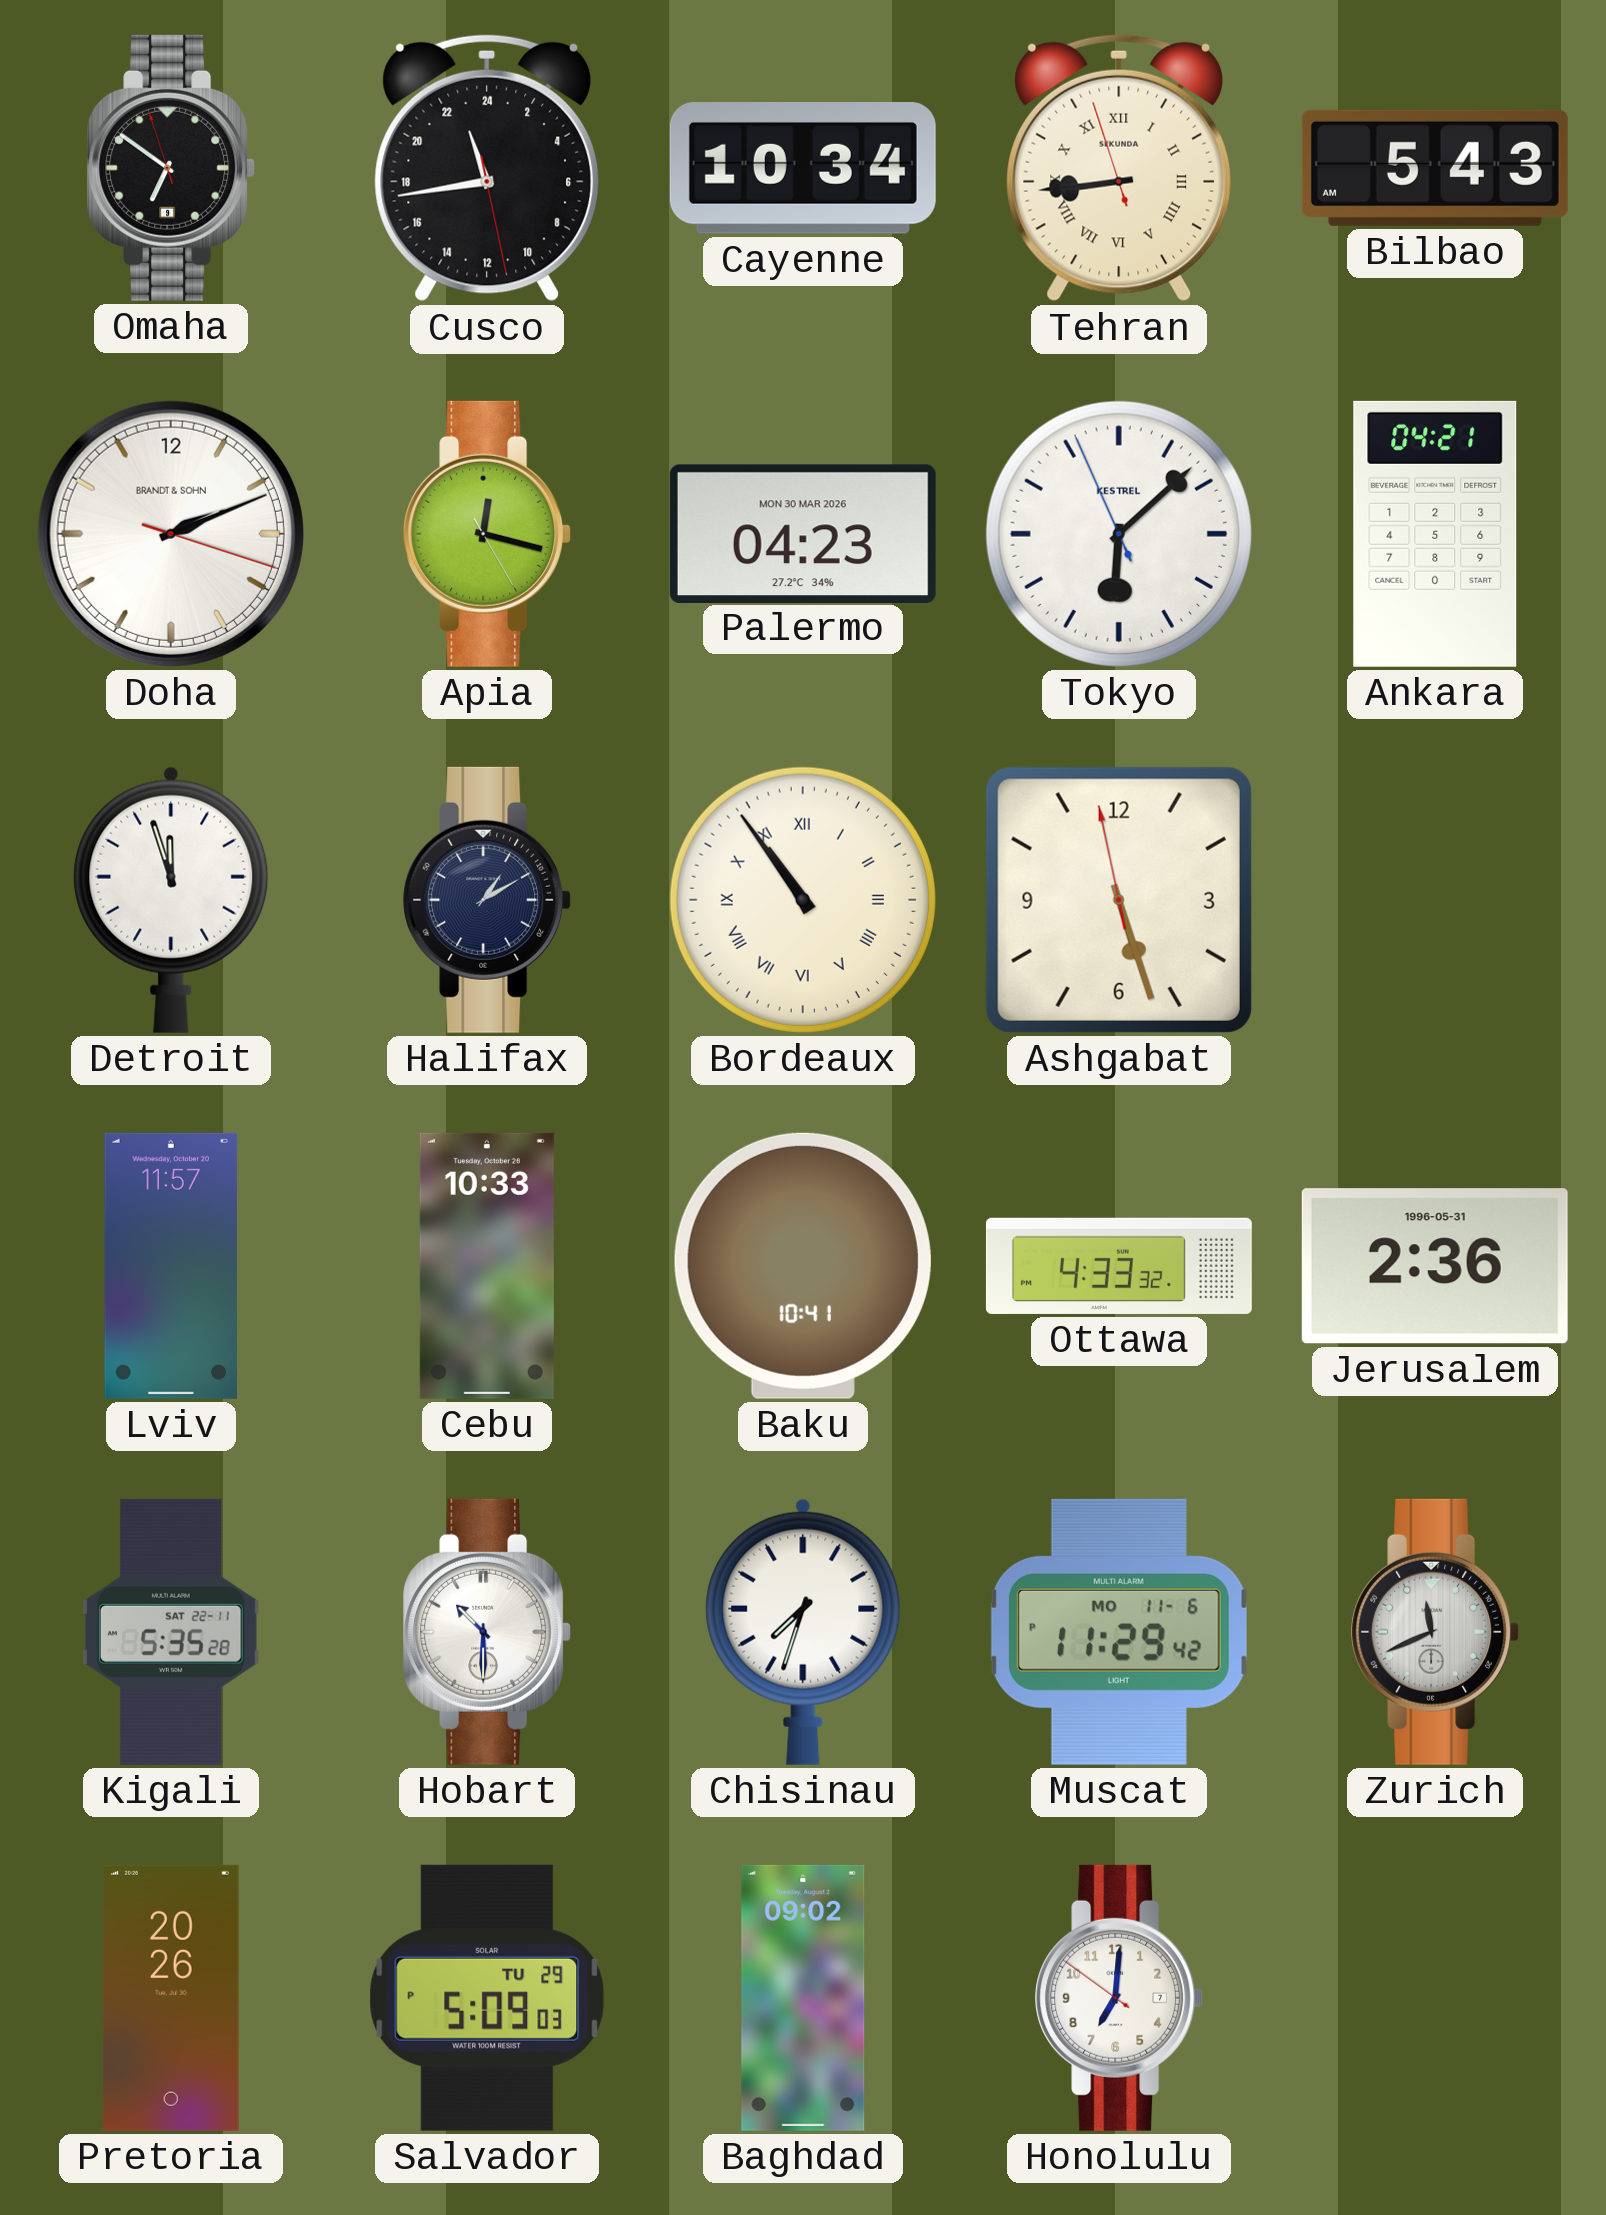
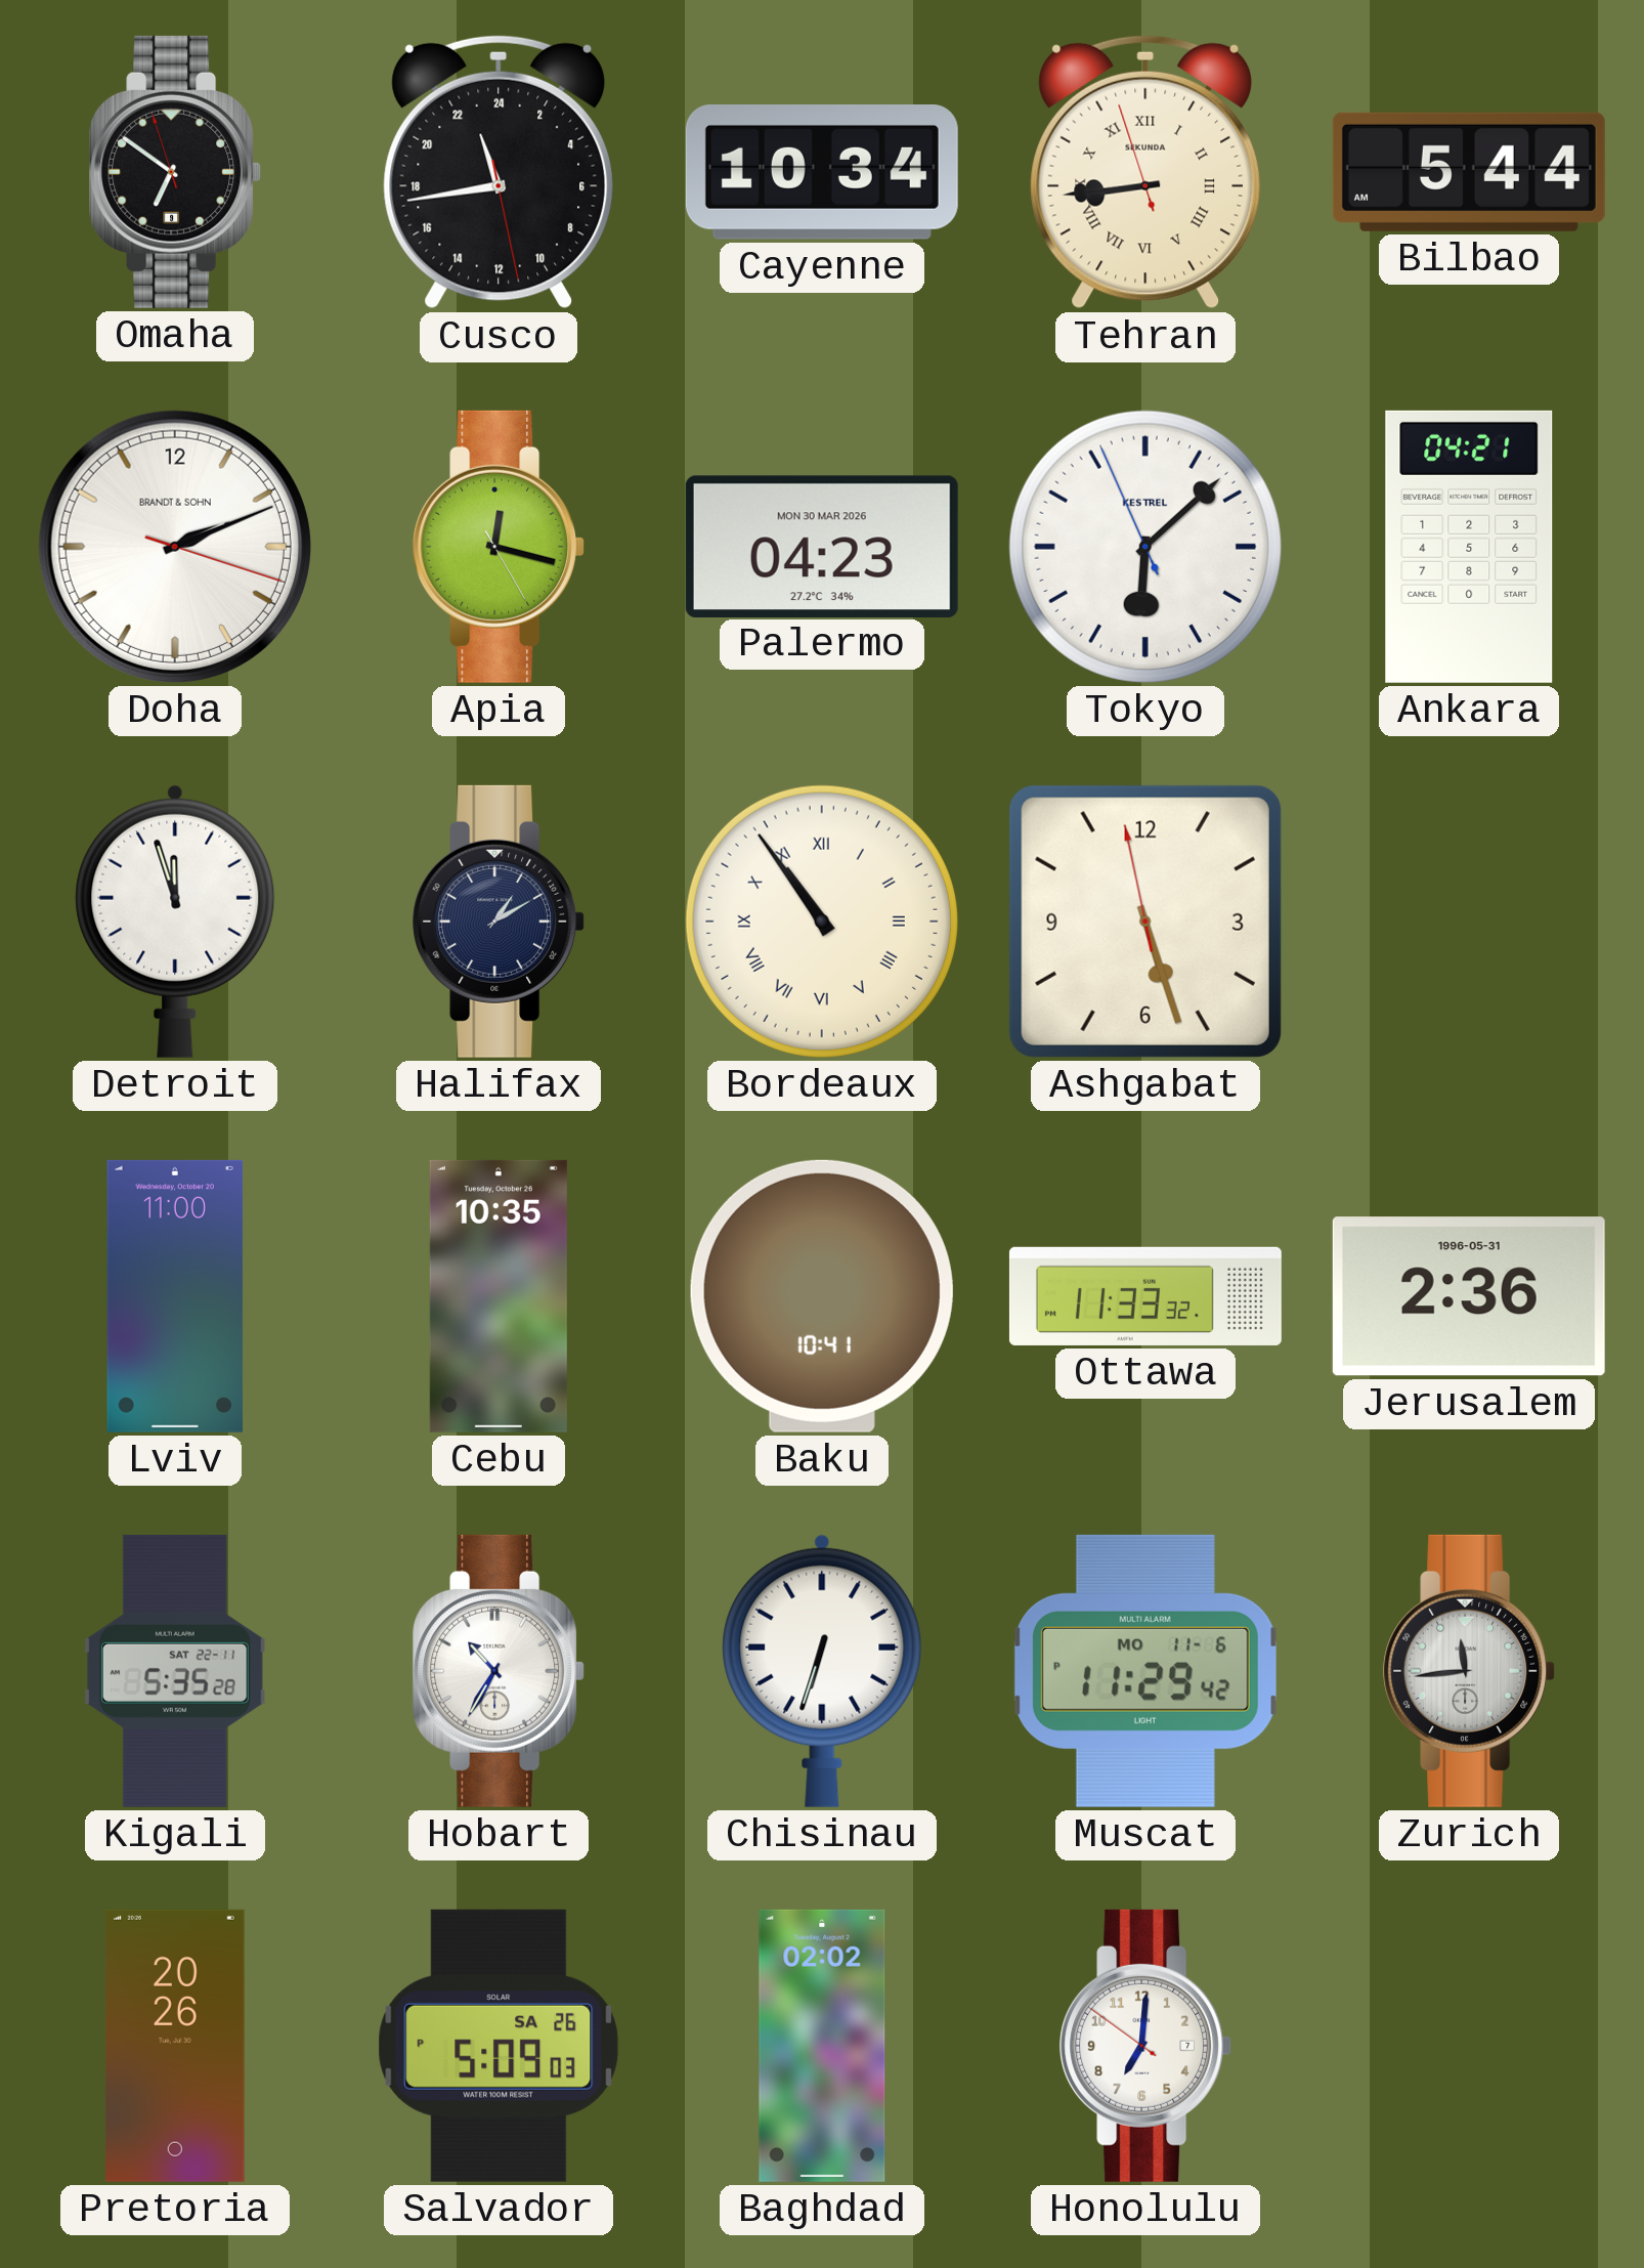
Bilbao: 5:43 -> 5:44 (1469, 172)
Lviv: 11:57 -> 11:00 (175, 1296)
Cebu: 10:33 -> 10:35 (499, 1296)
Ottawa: 4:33 -> 11:33 (1145, 1296)
Hobart: 10:30 -> 10:35 (499, 1671)
Chisinau: 7:33 -> 6:33 (822, 1671)
Zurich: 11:41 -> 11:44 (1469, 1671)
Salvador date: TU 29 -> SA 26 (499, 2046)
Baghdad: 09:02 -> 02:02 (822, 2046)
